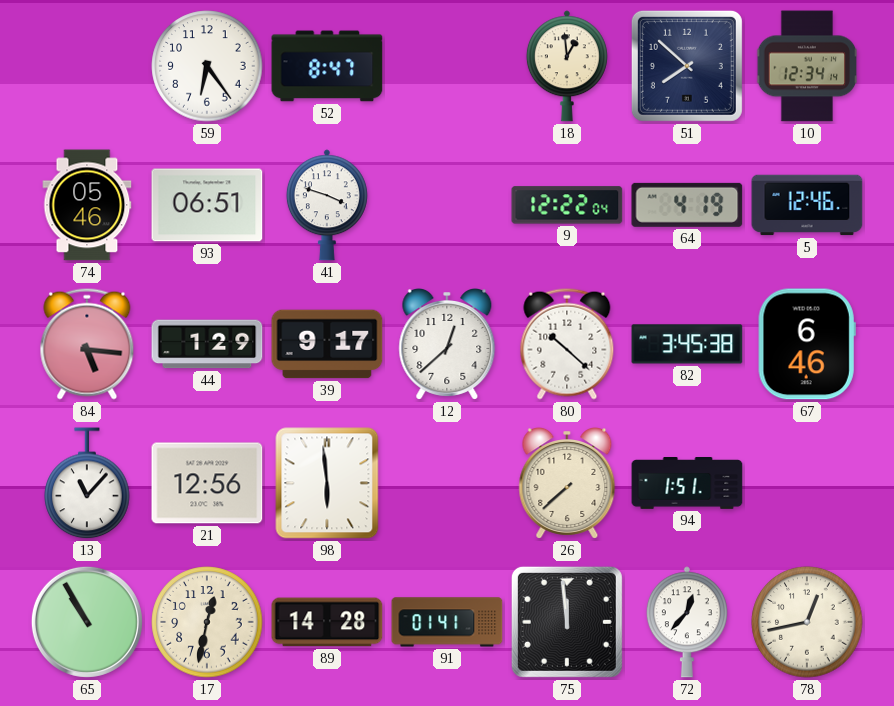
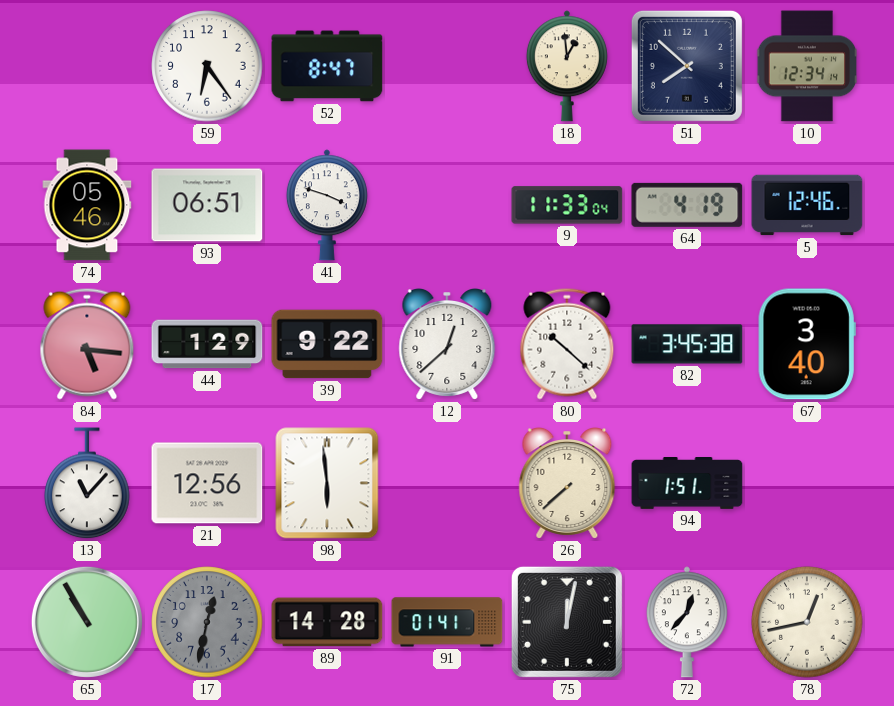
9: 12:22 -> 11:33 (567, 205)
39: 9:17 -> 9:22 (327, 344)
67: 6:46 -> 3:40 (807, 344)
17 dial: cream -> grey (207, 622)
75: 11:59 -> 12:02 (567, 622)
